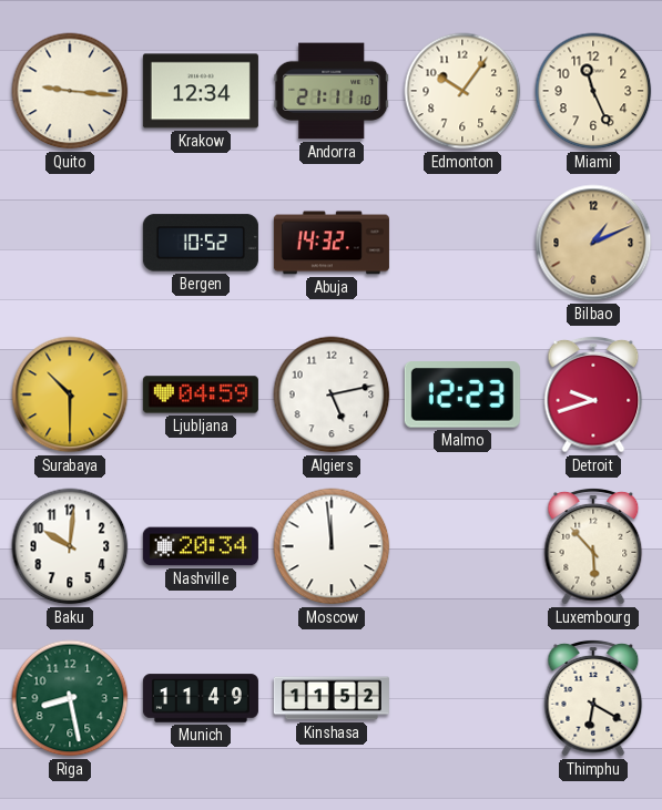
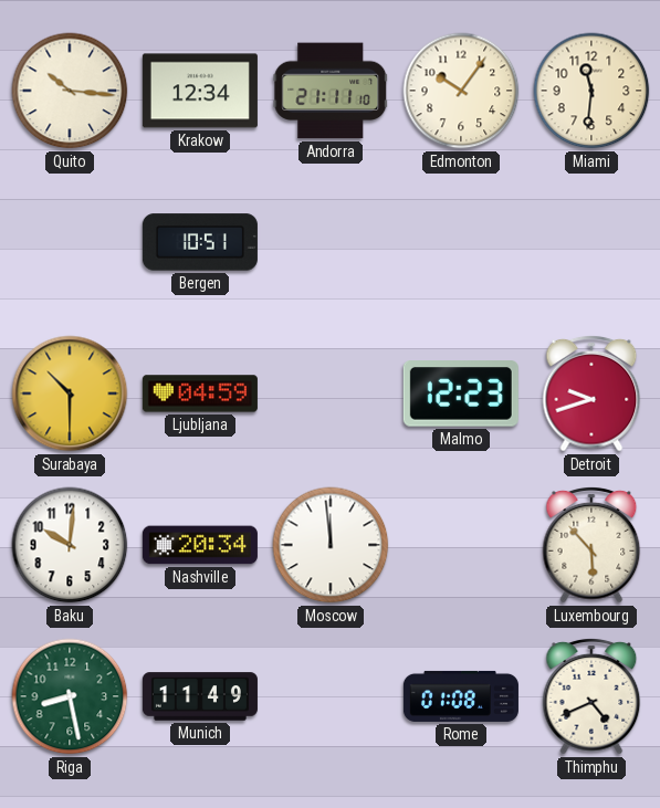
Quito: 9:16 -> 10:16 (70, 91)
Miami: 11:26 -> 11:31 (591, 91)
Bergen: 10:52 -> 10:51 (200, 242)
Abuja: 14:32 -> none (332, 243)
Bilbao: 1:11 -> none (593, 243)
Algiers: 5:13 -> none (332, 394)
Kinshasa: 11:52 -> none (332, 698)
Rome: none -> 01:08 (461, 696)
Thimphu: 6:20 -> 4:41 (591, 696)
